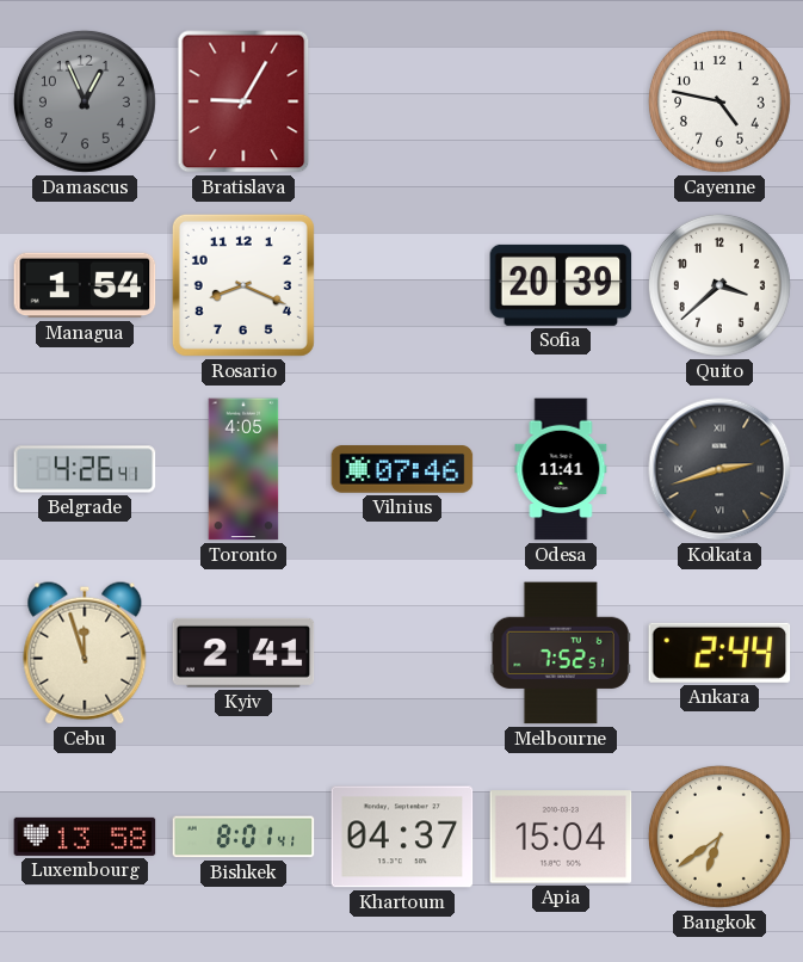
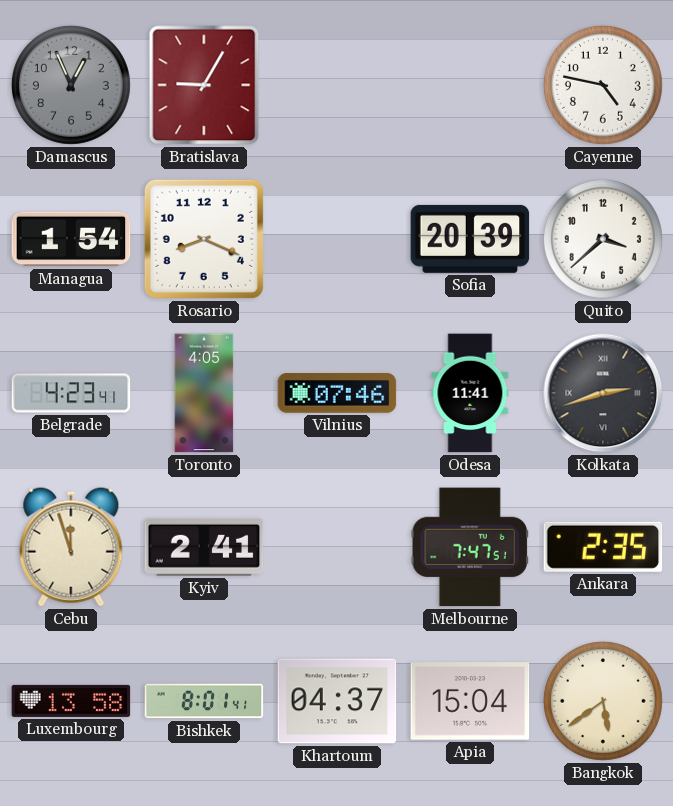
Belgrade: 4:26 -> 4:23 (71, 393)
Melbourne: 7:52 -> 7:47 (470, 547)
Ankara: 2:44 -> 2:35 (603, 547)
Bangkok: 6:39 -> 5:39 (603, 701)
